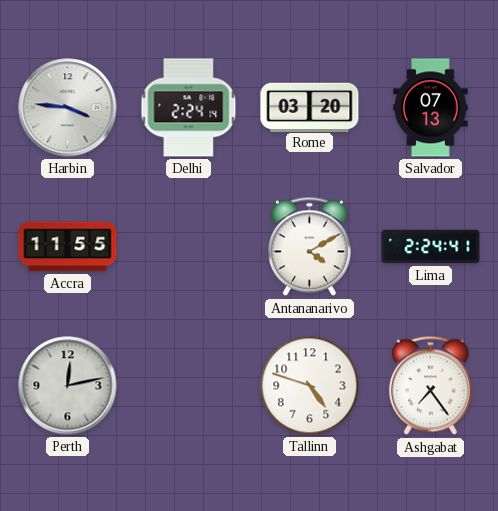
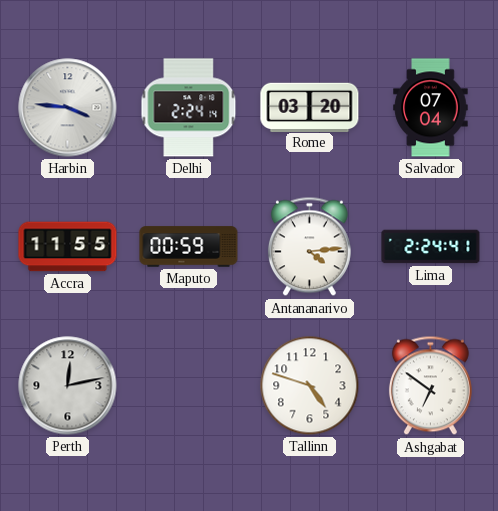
Salvador: 07:13 -> 07:04 (431, 108)
Maputo: none -> 00:59 (189, 247)
Antananarivo: 4:10 -> 4:14 (309, 247)
Ashgabat: 7:24 -> 6:51 (430, 386)
